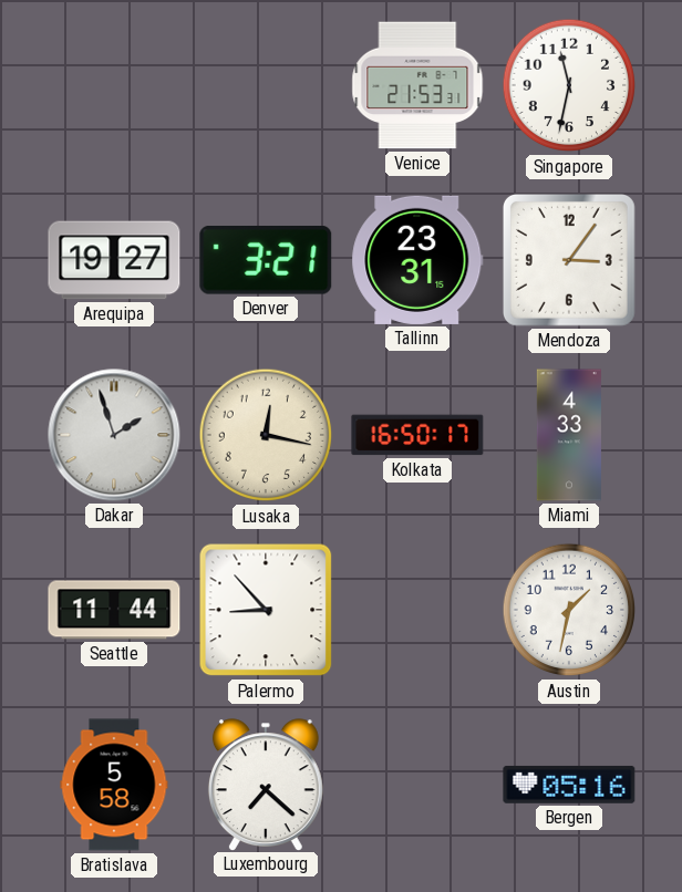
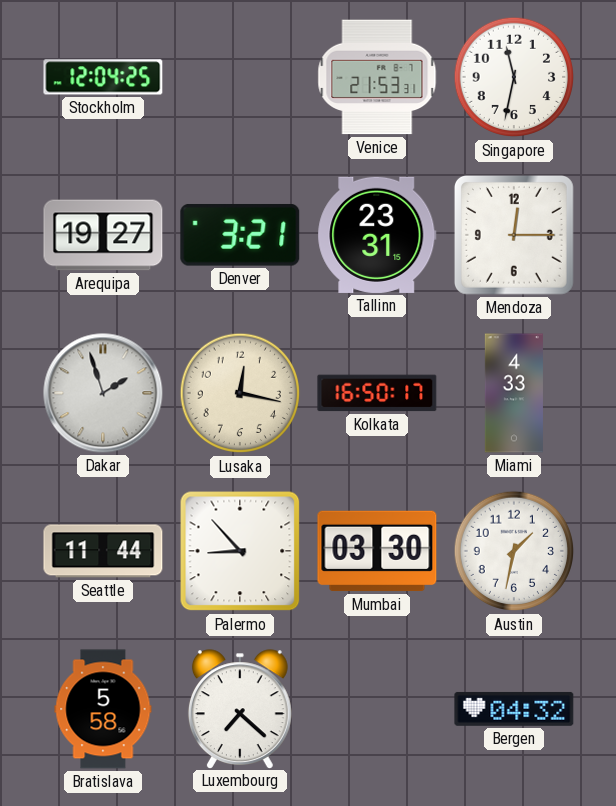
Stockholm: none -> 12:04 (103, 77)
Mendoza: 3:06 -> 12:15 (514, 235)
Mumbai: none -> 03:30 (377, 551)
Bergen: 05:16 -> 04:32 (514, 709)
